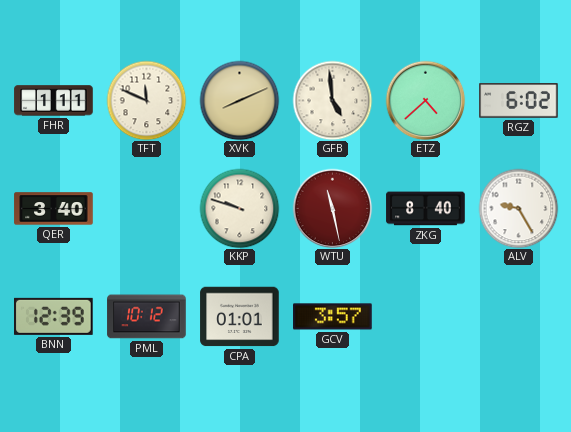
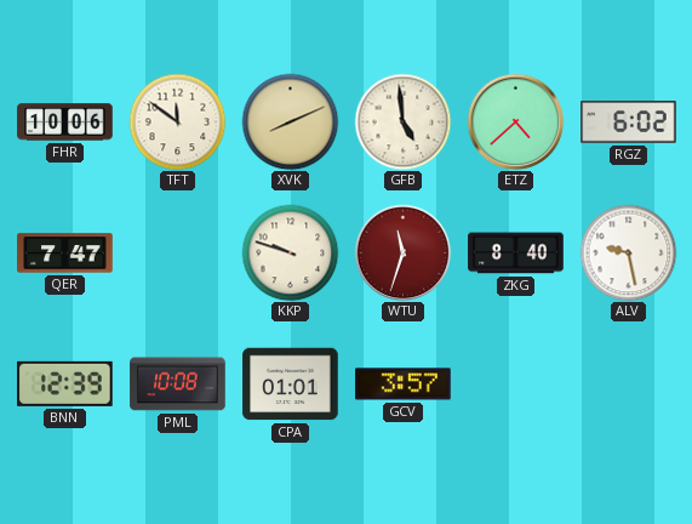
FHR: 1:11 -> 10:06 (65, 123)
TFT: 11:49 -> 11:51 (177, 121)
QER: 3:40 -> 7:47 (65, 254)
WTU: 11:28 -> 11:33 (402, 252)
ALV: 9:25 -> 9:28 (628, 252)
PML: 10:12 -> 10:08 (178, 385)
